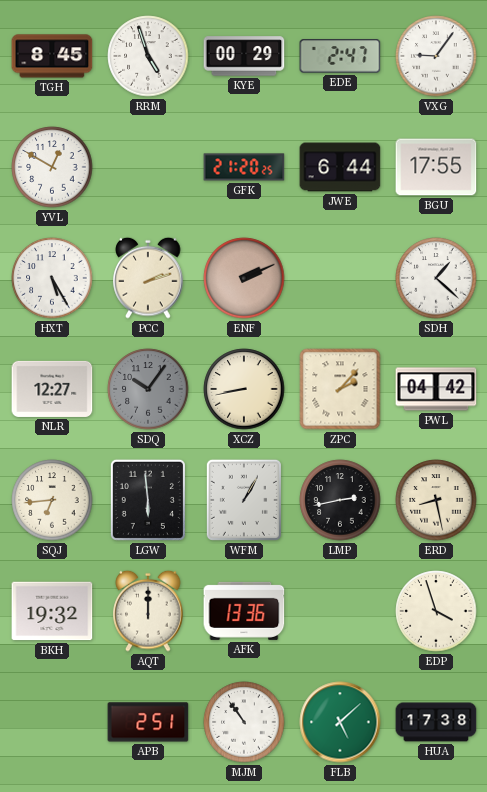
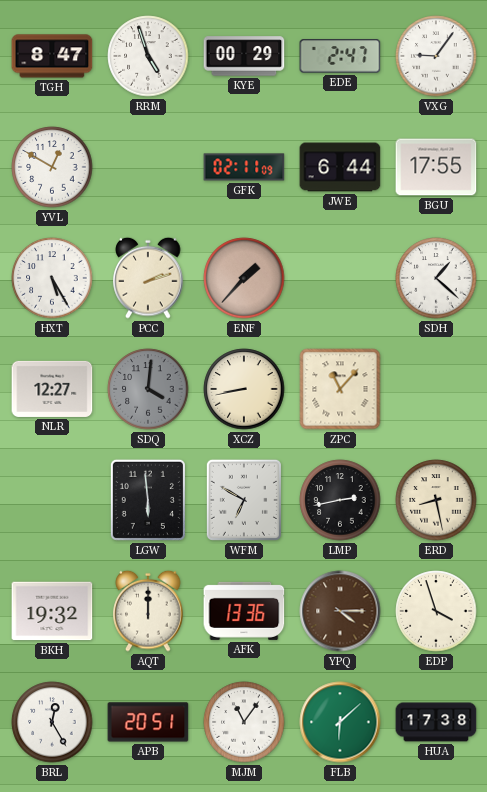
TGH: 8:45 -> 8:47 (52, 56)
GFK: 21:20 -> 02:11 (244, 167)
ENF: 2:11 -> 1:37 (244, 278)
SDQ: 10:06 -> 4:01 (148, 389)
ZPC: 2:07 -> 11:07 (340, 389)
PWL: 04:42 -> none (436, 389)
SQJ: 6:44 -> none (52, 500)
WFM: 1:05 -> 6:50 (244, 500)
YPQ: none -> 4:15 (340, 611)
BRL: none -> 12:25 (52, 722)
APB: 2:51 -> 20:51 (148, 722)
MJM: 10:54 -> 11:06 (244, 722)
FLB: 5:08 -> 6:08 (340, 722)
